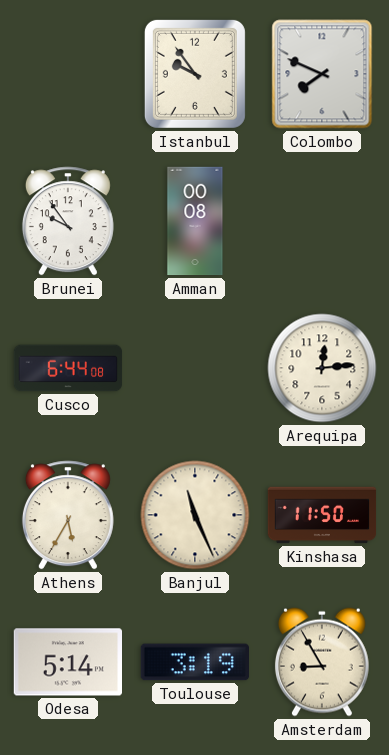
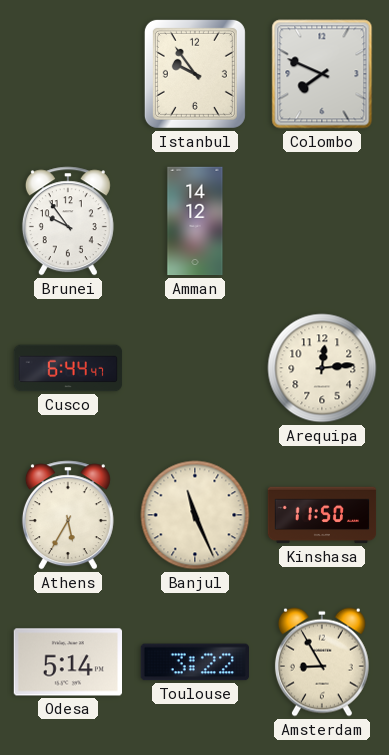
Amman: 00:08 -> 14:12 (195, 221)
Cusco: 6:44:08 -> 6:44:47 (68, 368)
Toulouse: 3:19 -> 3:22 (194, 662)
